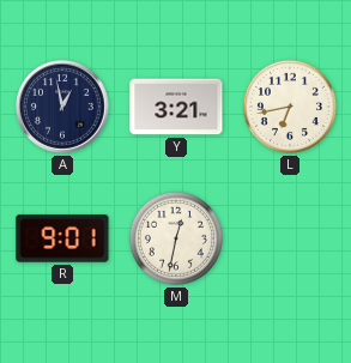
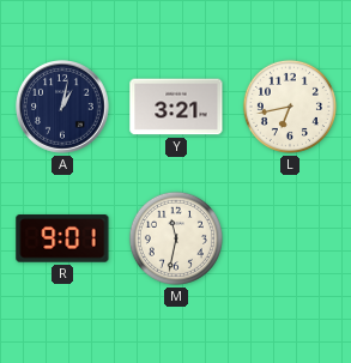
A: 12:58 -> 1:02 (63, 108)
M: 12:32 -> 11:32 (176, 238)
